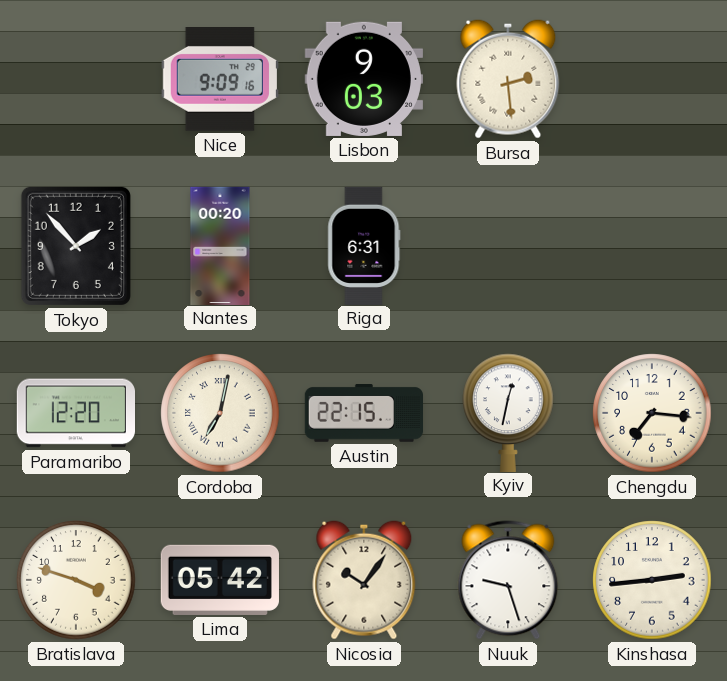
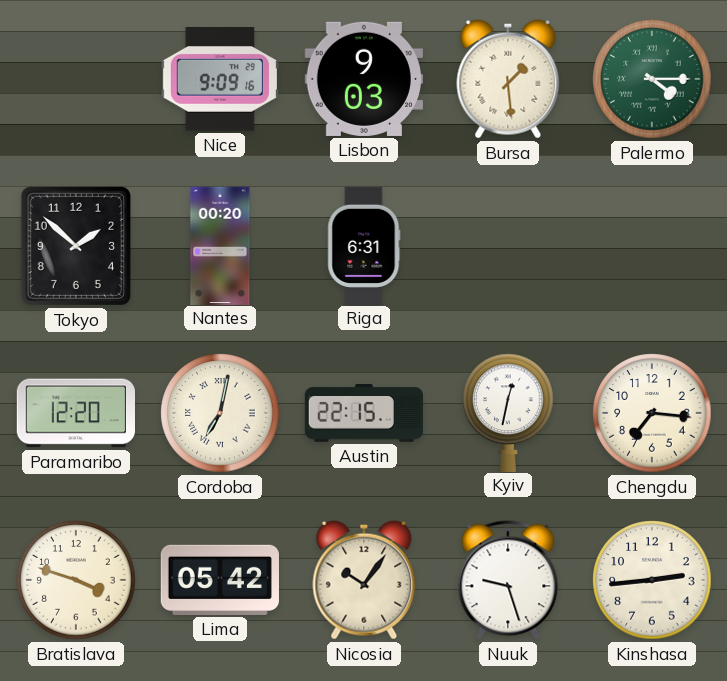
Bursa: 2:29 -> 1:29 (508, 79)
Palermo: none -> 4:15 (652, 79)
Tokyo: 1:53 -> 1:52 (76, 246)
